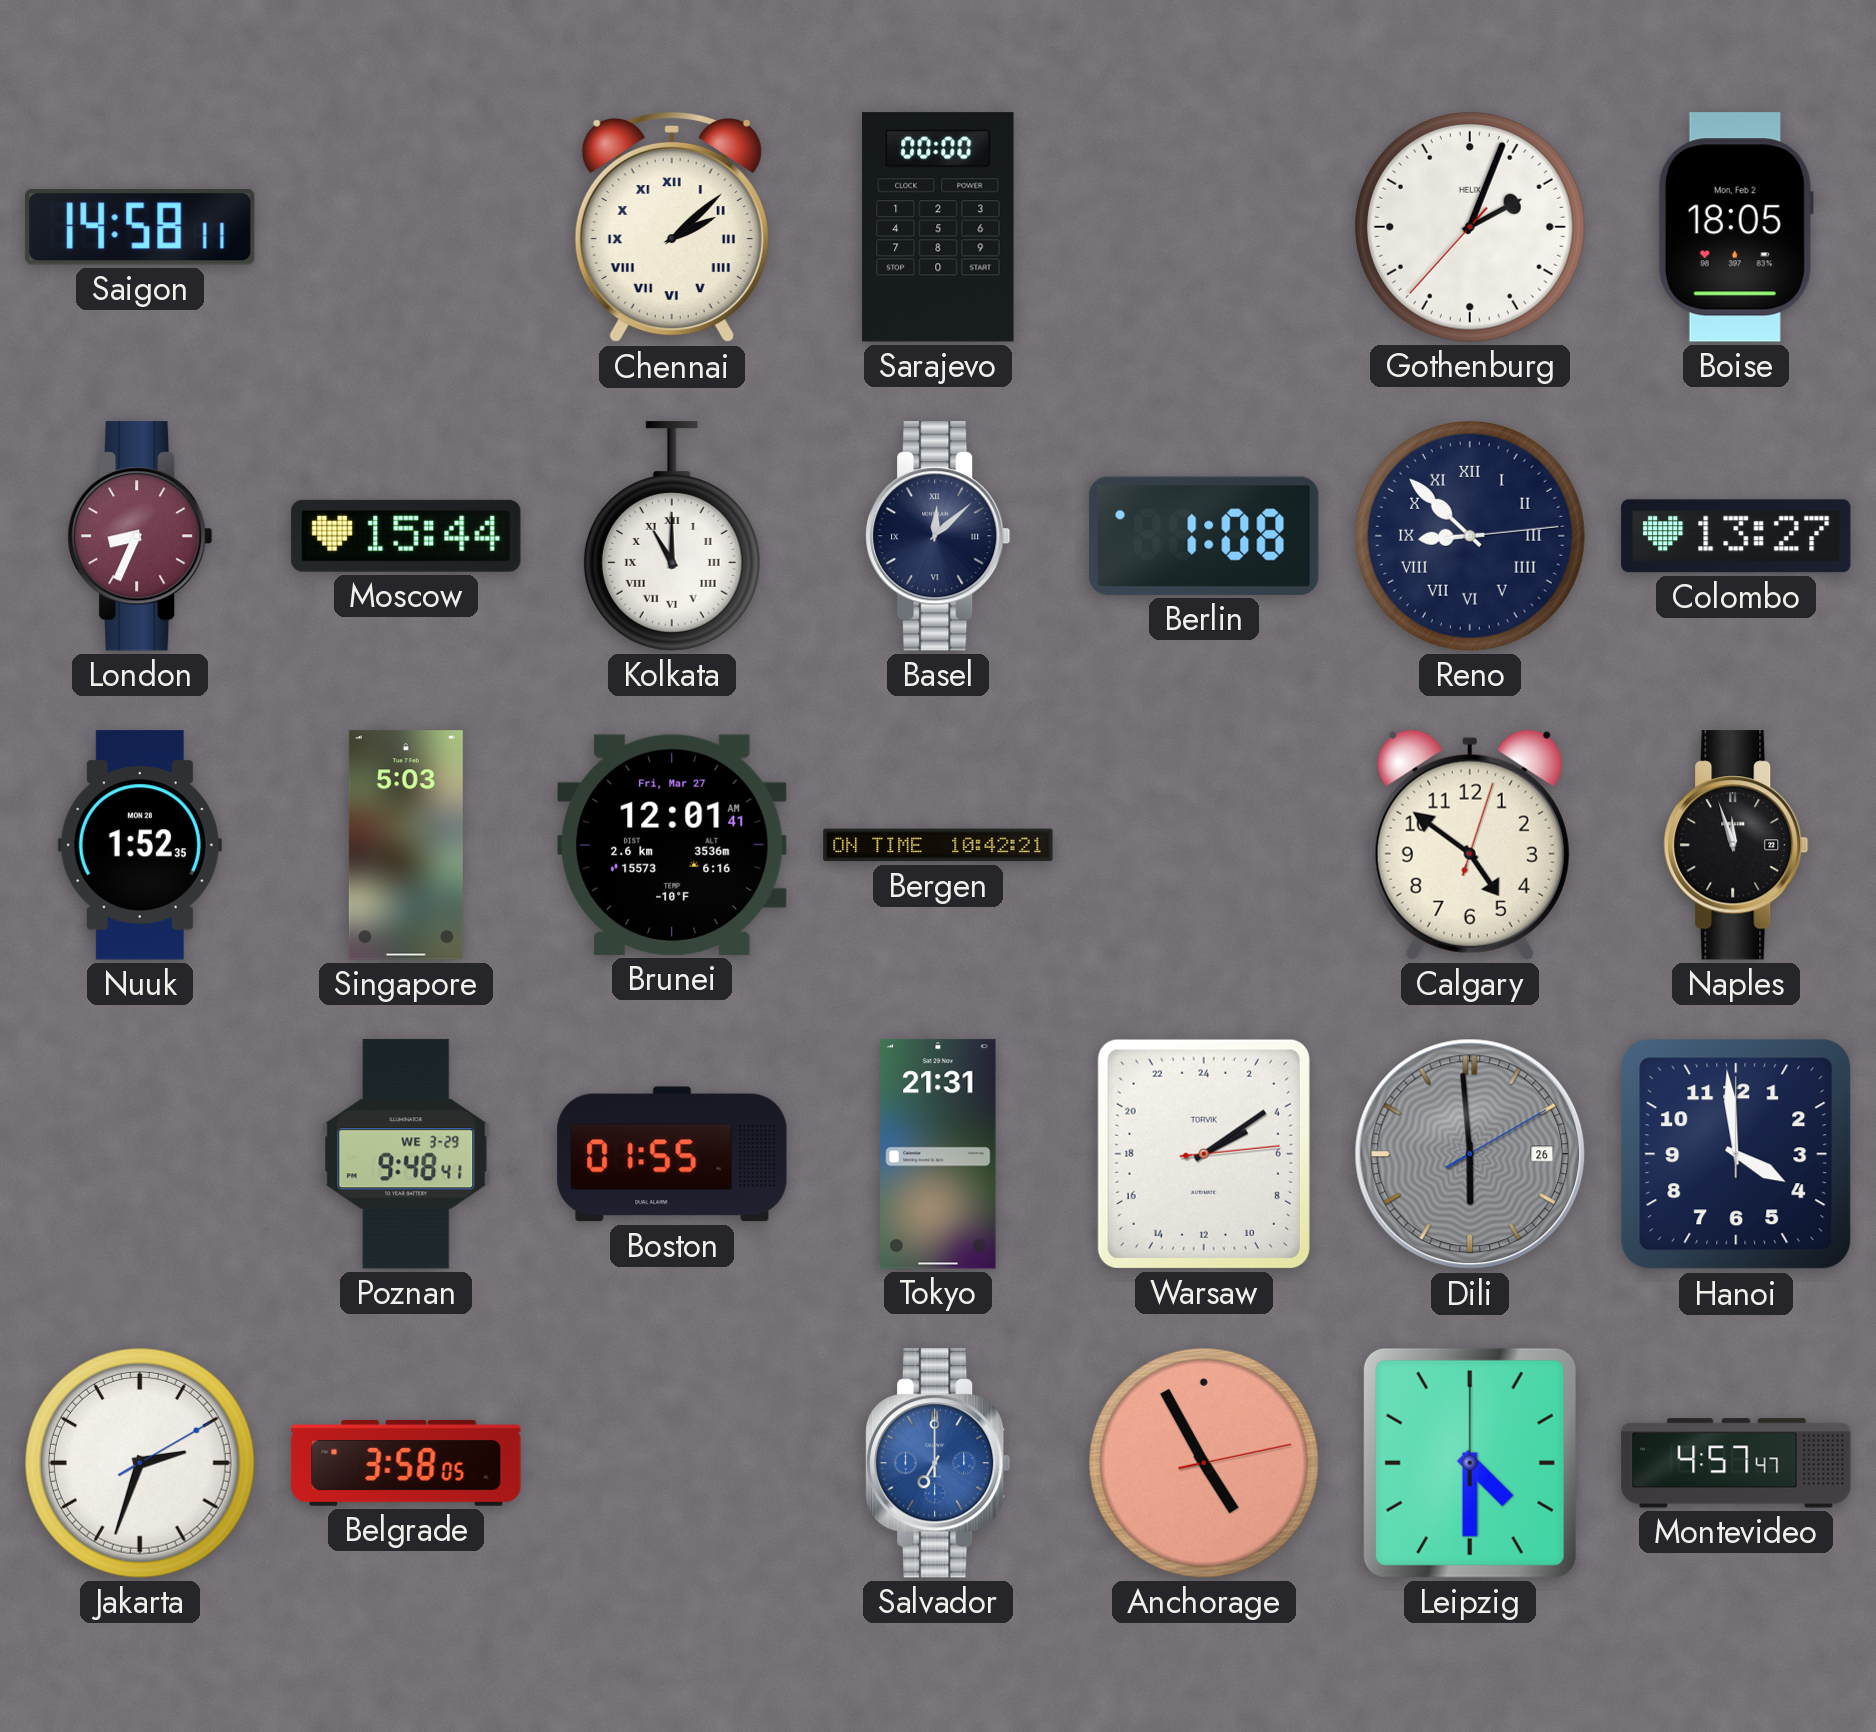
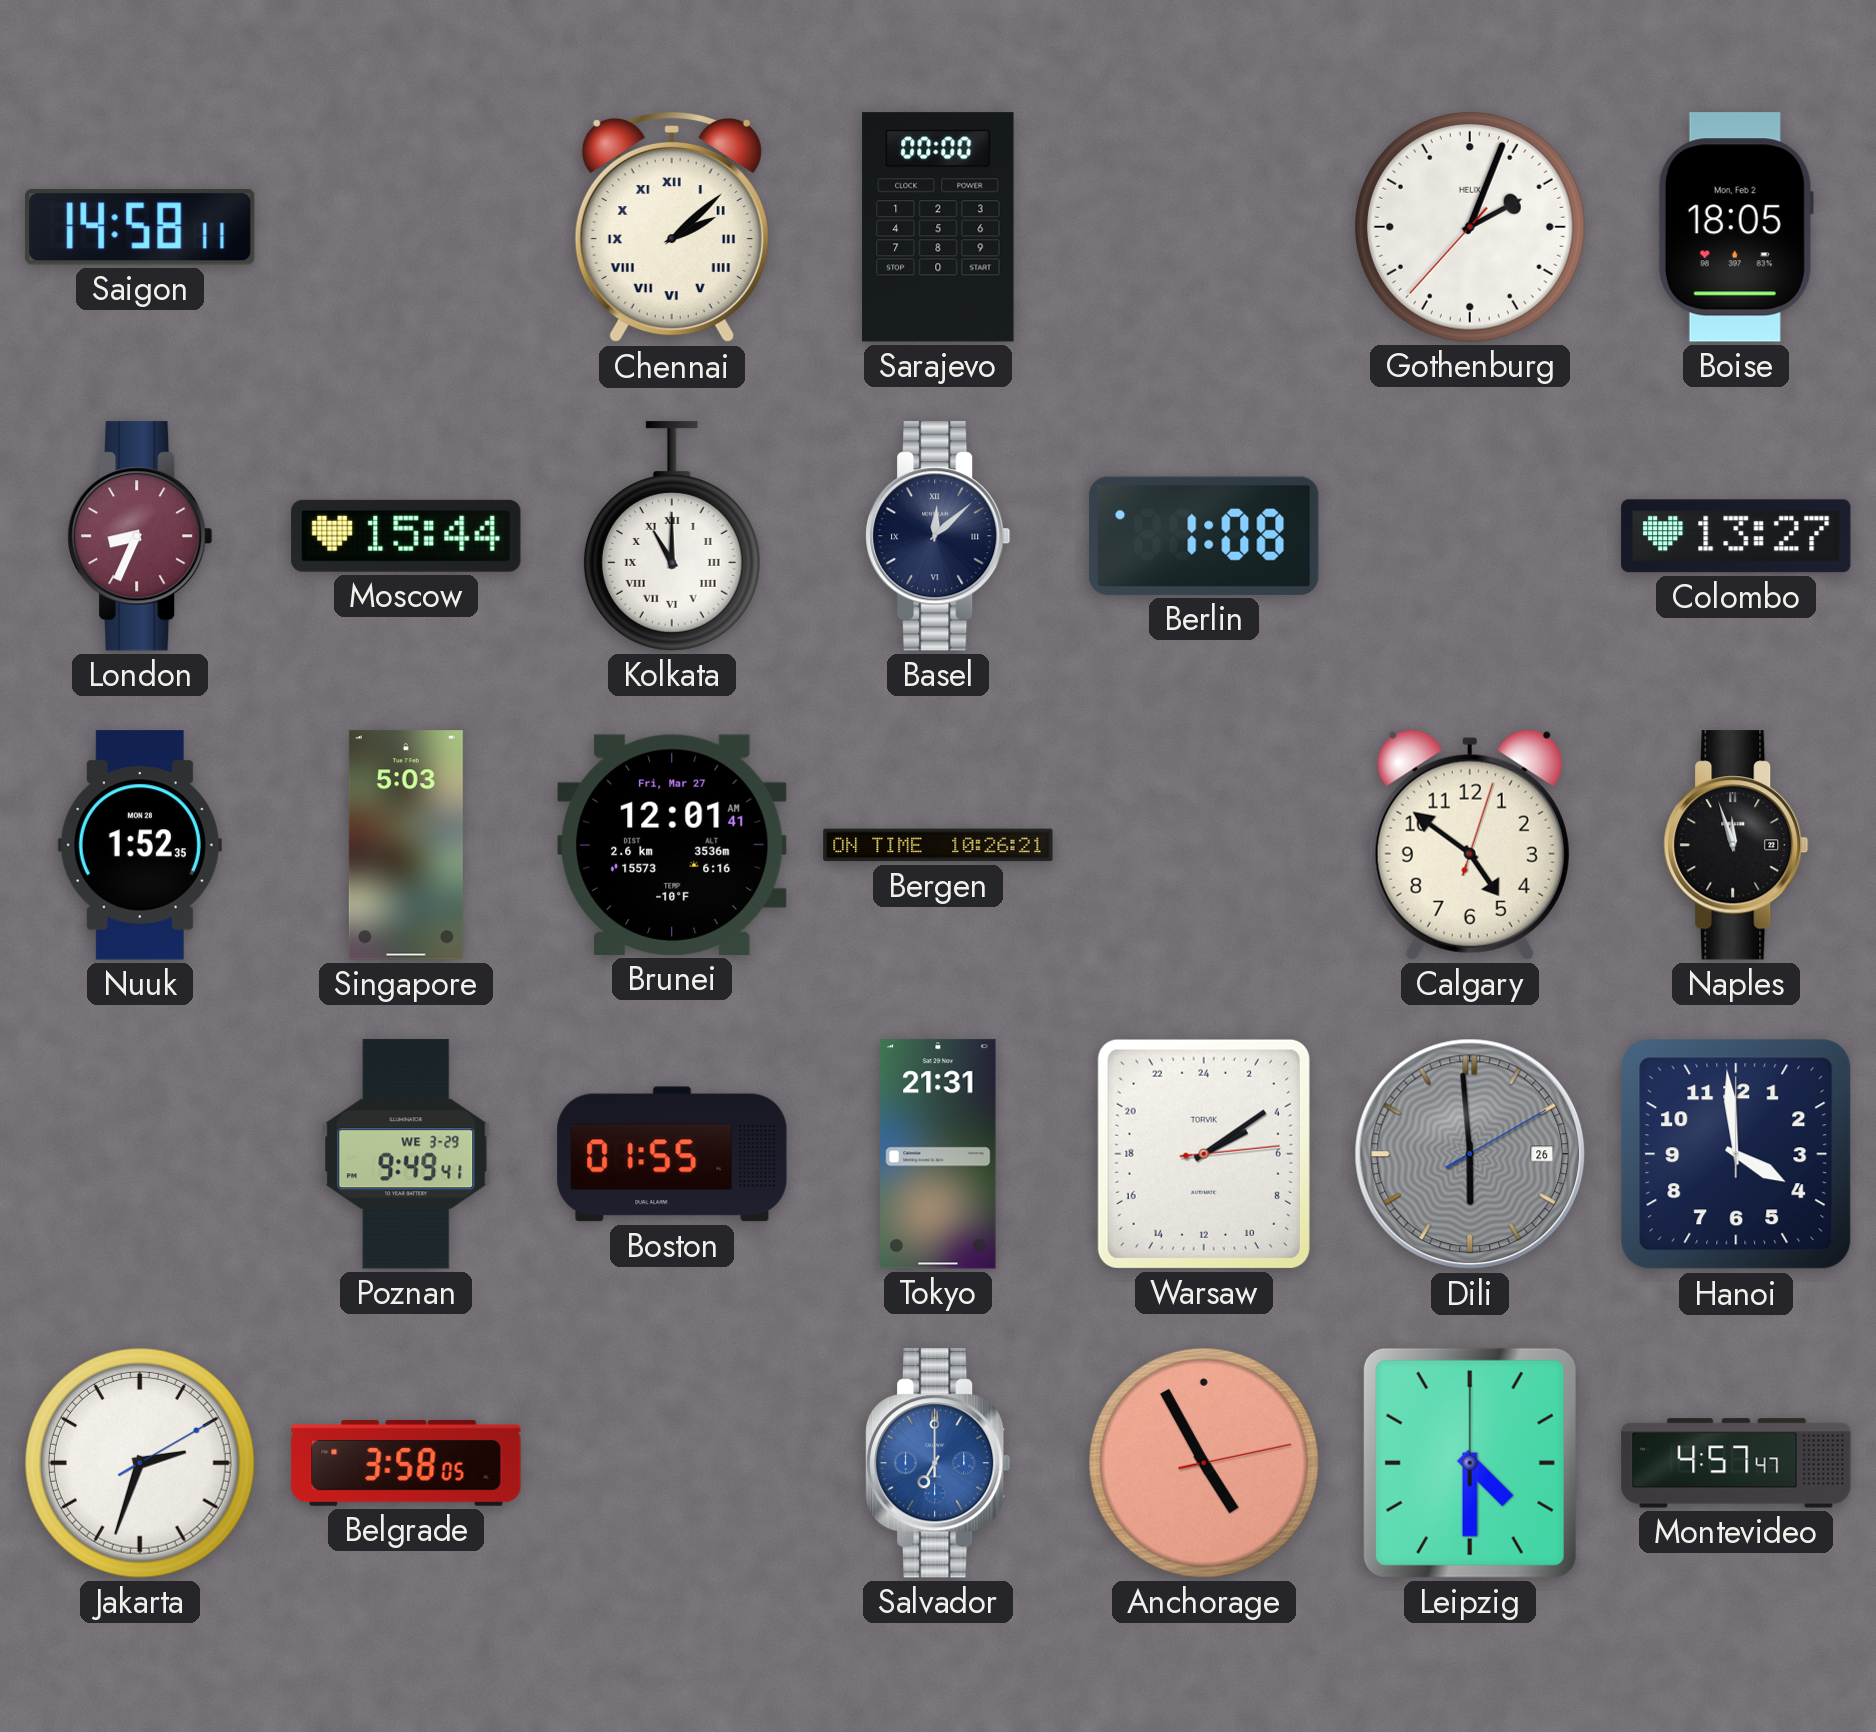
Reno: 8:52 -> none (1470, 536)
Bergen: 10:42 -> 10:26 (938, 845)
Poznan: 9:48 -> 9:49 (406, 1154)
